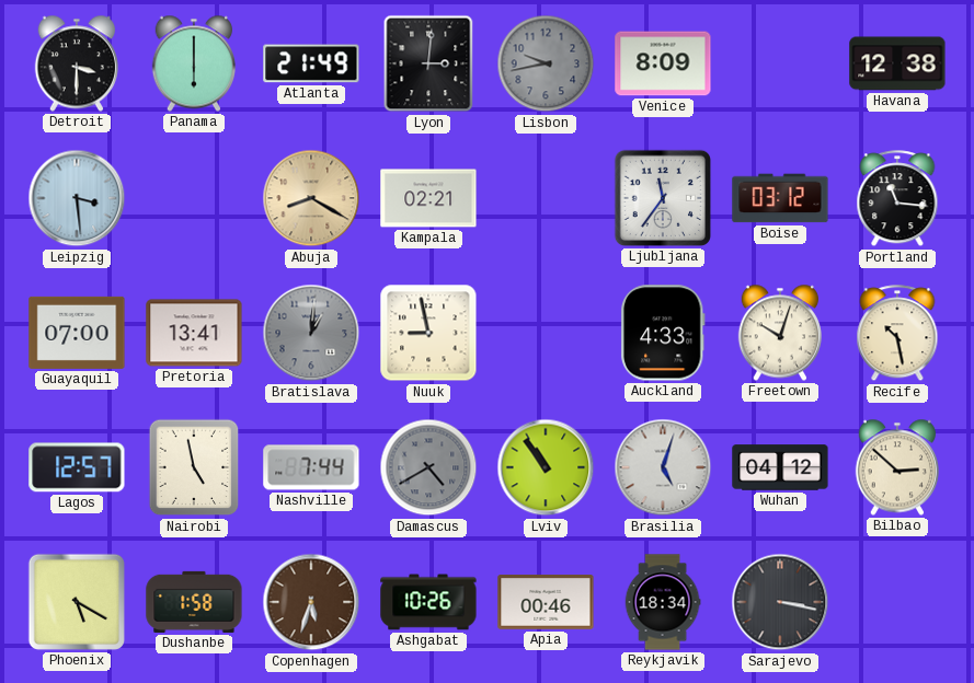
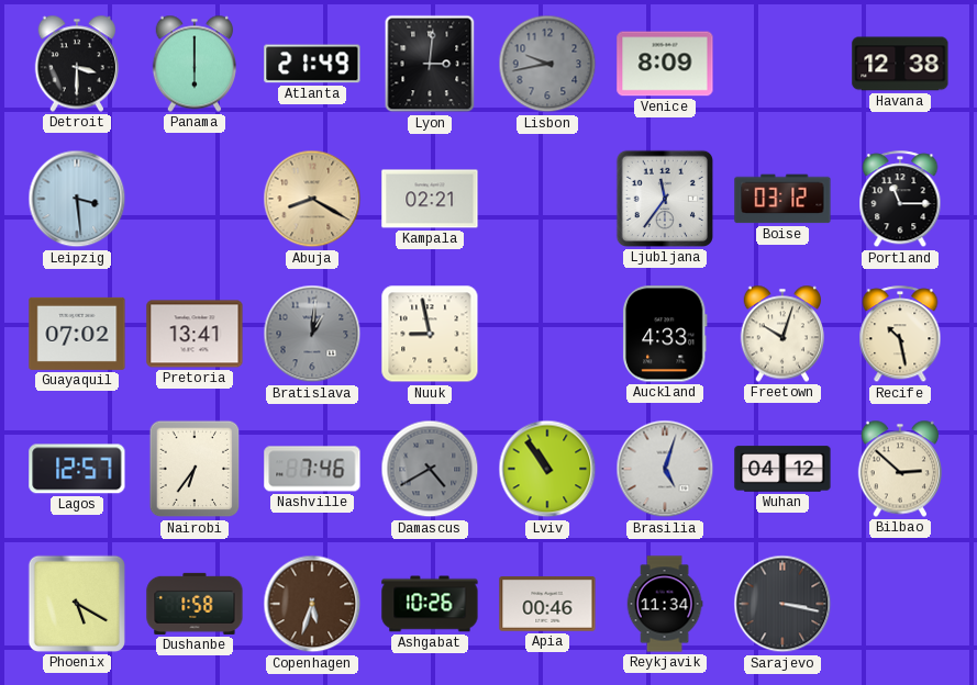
Portland: 11:16 -> 11:15 (900, 200)
Guayaquil: 07:00 -> 07:02 (77, 334)
Nairobi: 4:58 -> 6:36 (195, 469)
Nashville: 7:44 -> 7:46 (312, 469)
Reykjavik: 18:34 -> 11:34 (665, 604)
